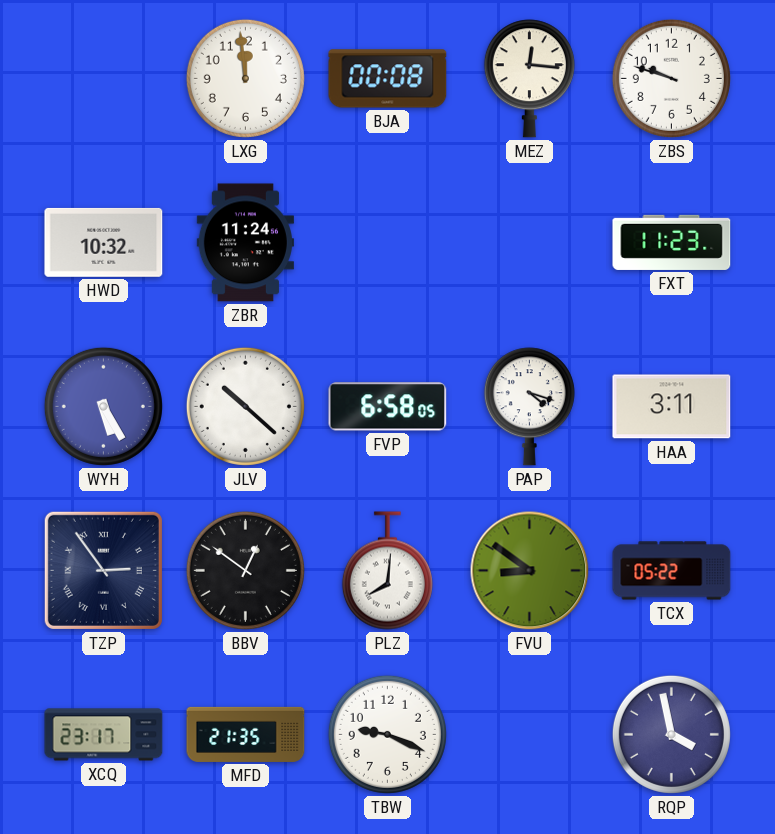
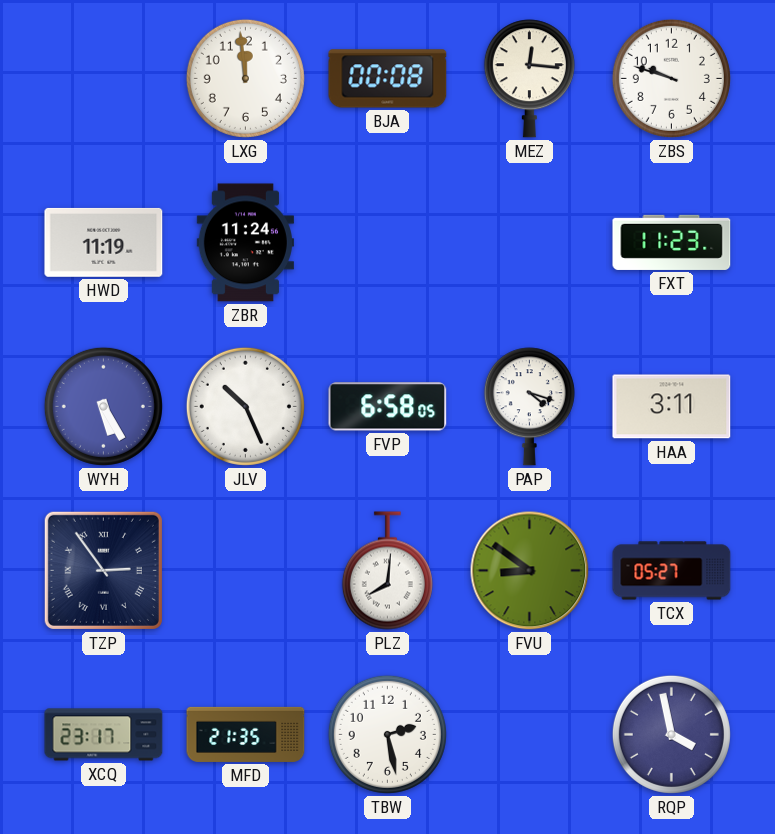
HWD: 10:32 -> 11:19 (104, 242)
JLV: 10:22 -> 10:26 (245, 406)
BBV: 12:51 -> none (245, 570)
TCX: 05:22 -> 05:27 (672, 571)
TBW: 9:19 -> 2:28 (387, 734)
